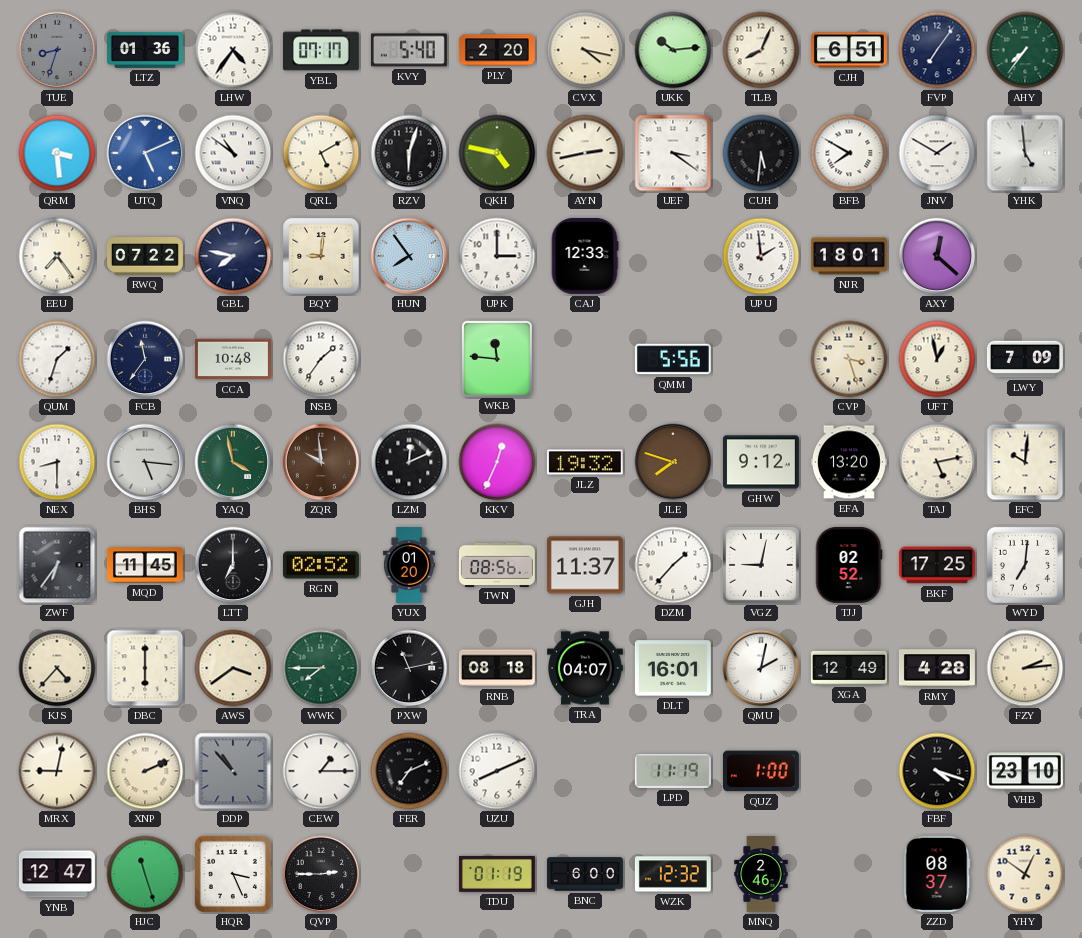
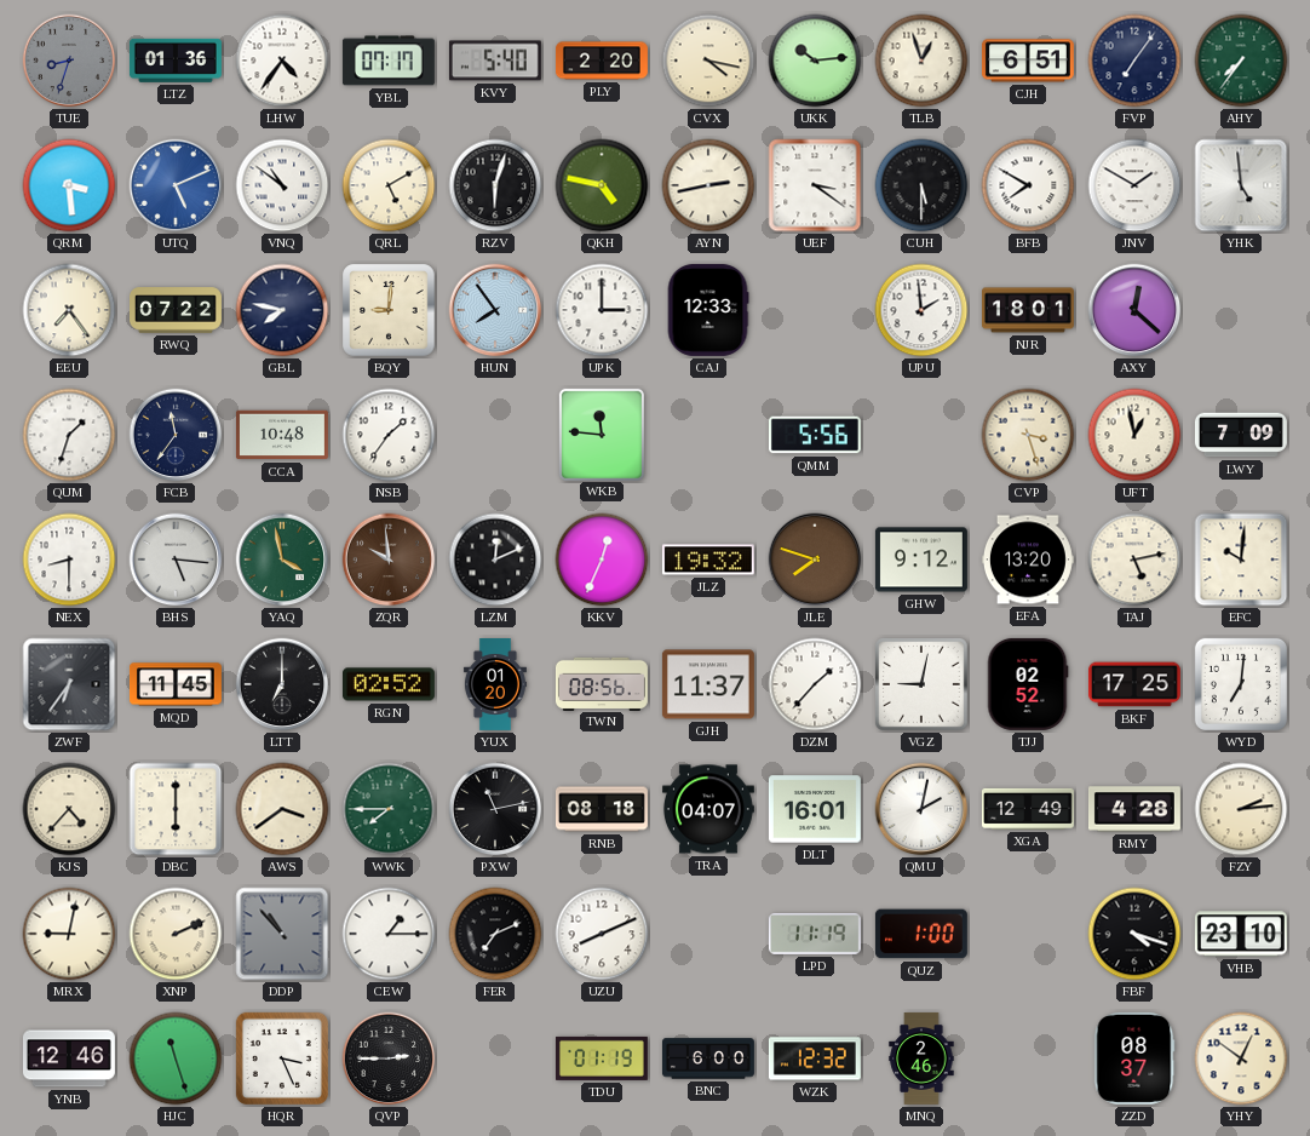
TLB: 8:04 -> 12:57 (921, 61)
CUH: 5:31 -> 5:30 (921, 185)
YNB: 12:47 -> 12:46 (69, 1058)
